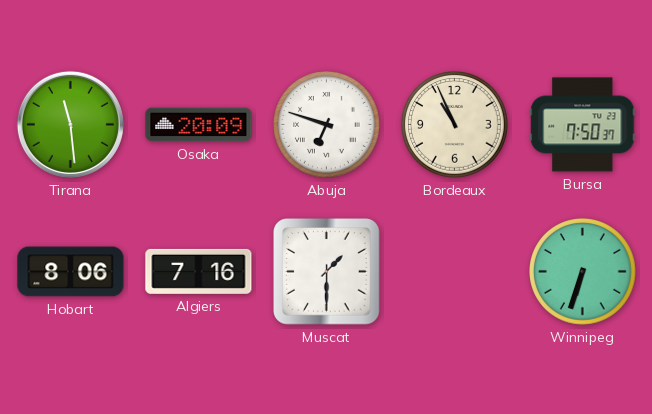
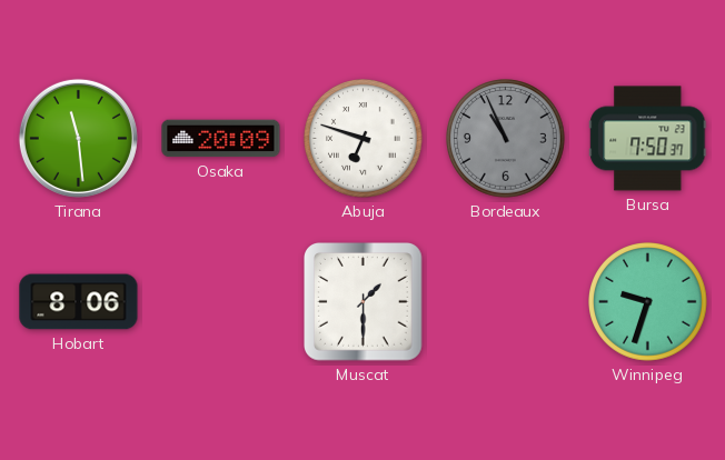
Bordeaux dial: cream -> grey (506, 139)
Algiers: 7:16 -> none (199, 271)
Winnipeg: 6:33 -> 9:33 (648, 302)
